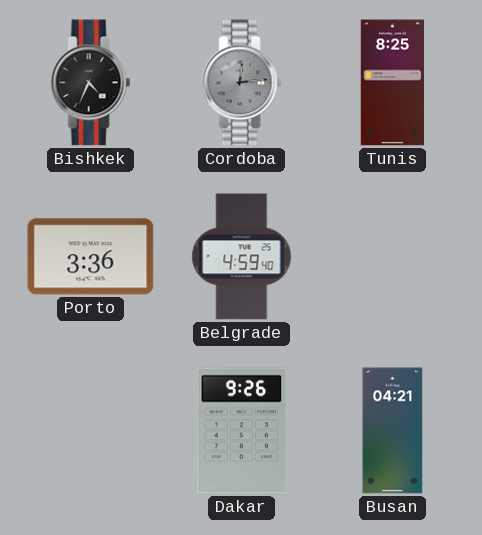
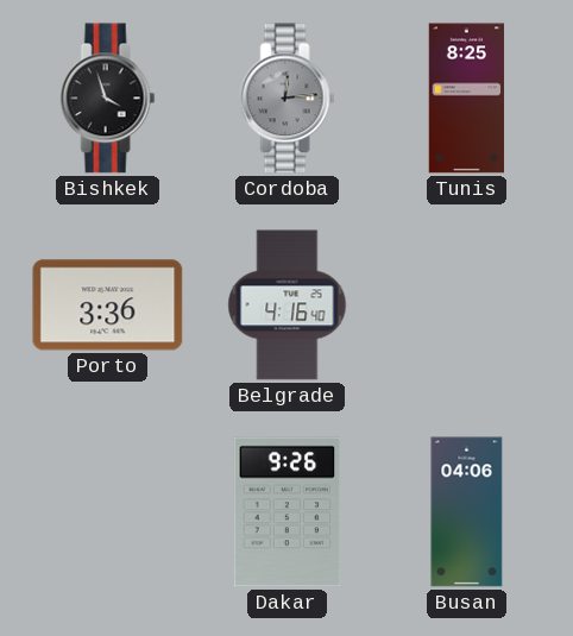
Bishkek: 4:34 -> 3:57 (108, 99)
Belgrade: 4:59 -> 4:16 (288, 306)
Busan: 04:21 -> 04:06 (467, 512)
